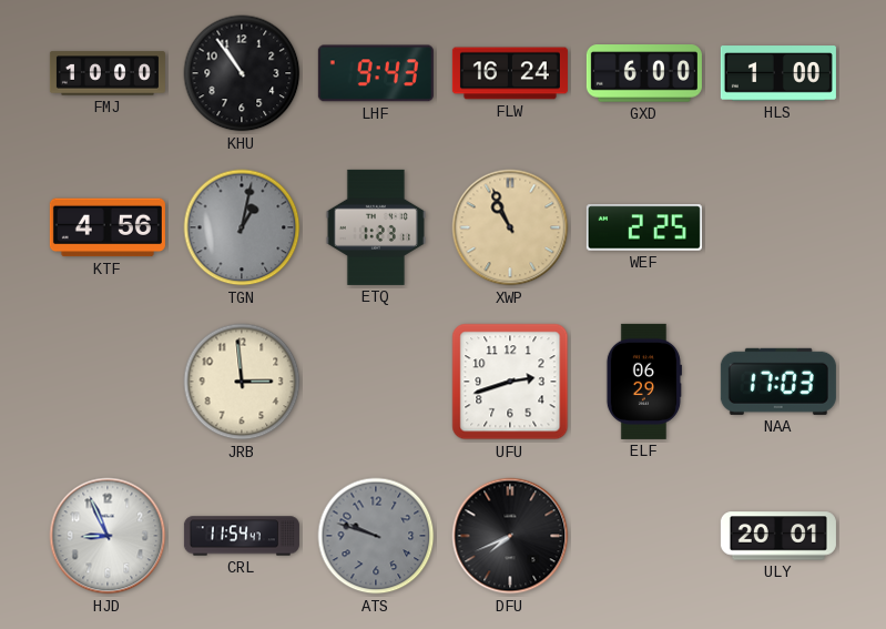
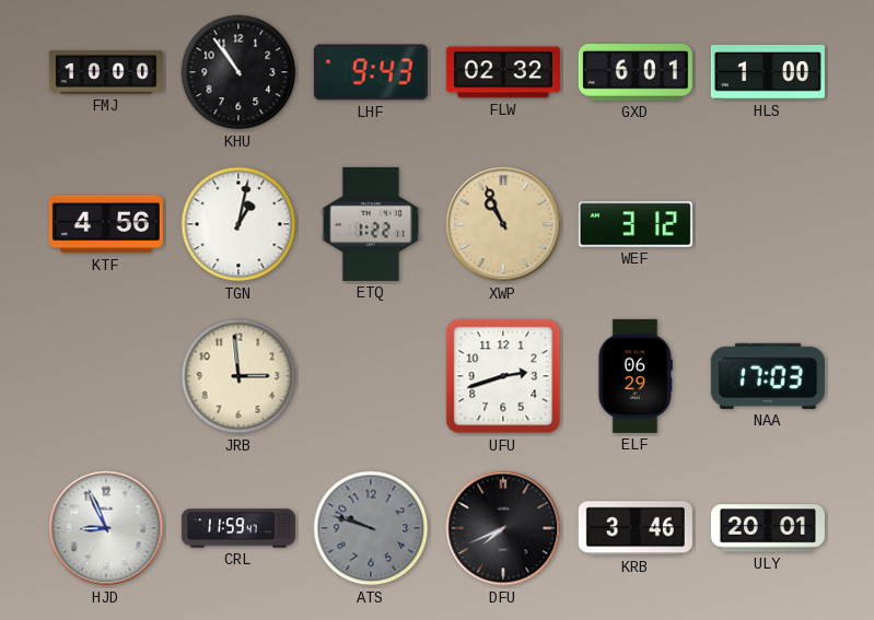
FLW: 16:24 -> 02:32 (503, 72)
GXD: 6:00 -> 6:01 (636, 72)
TGN dial: grey -> white (238, 224)
ETQ: 1:23 -> 1:22 (371, 224)
WEF: 2:25 -> 3:12 (636, 224)
CRL: 11:54 -> 11:59 (238, 528)
KRB: none -> 3:46 (636, 528)
